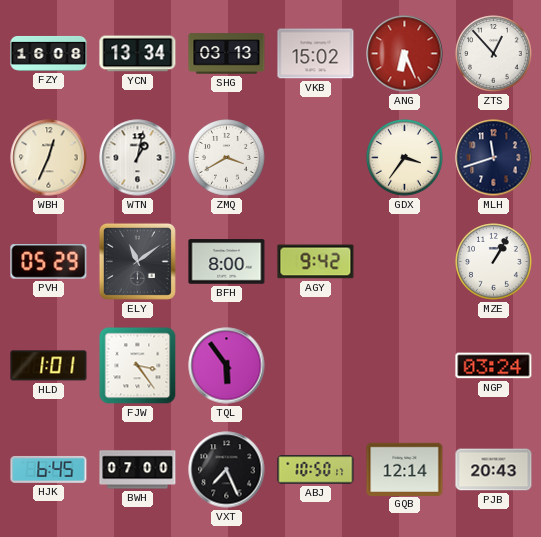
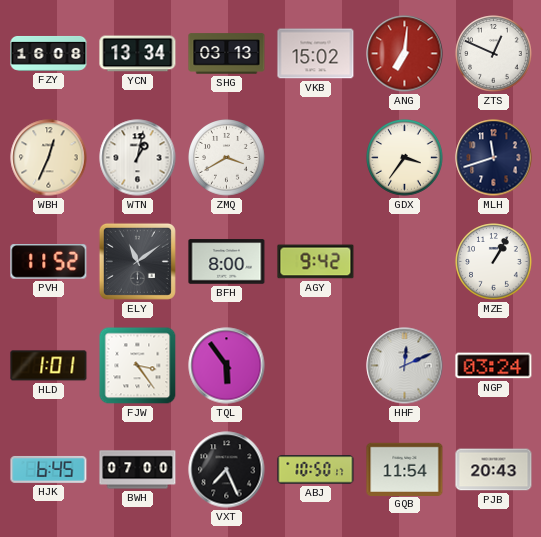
ANG: 6:26 -> 7:01 (405, 54)
ZTS: 12:53 -> 12:49 (494, 54)
PVH: 05:29 -> 11:52 (49, 262)
HHF: none -> 12:11 (405, 366)
GQB: 12:14 -> 11:54 (405, 469)
